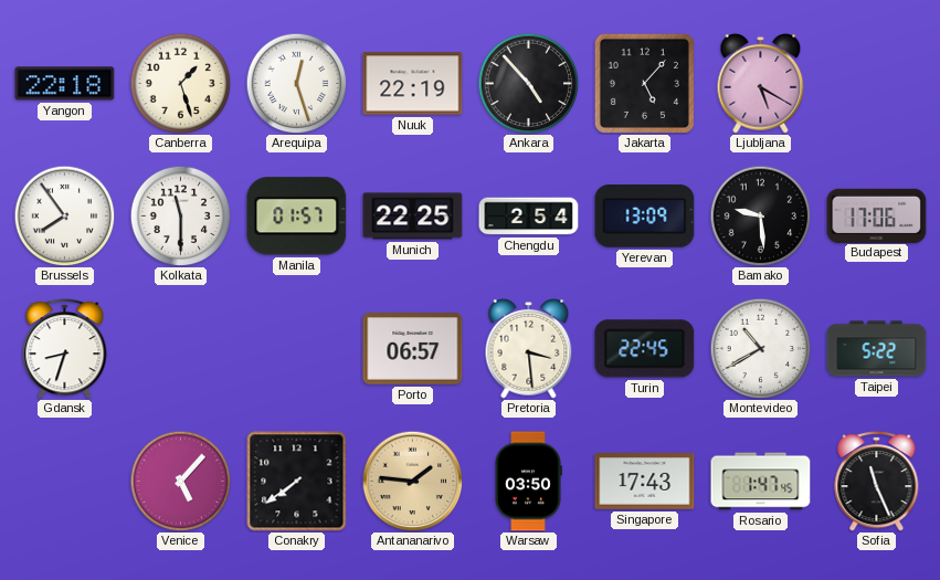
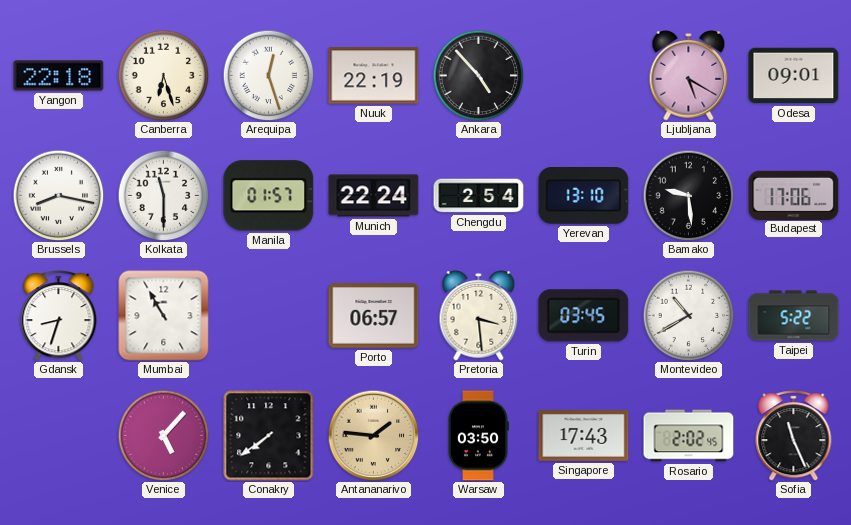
Canberra: 1:27 -> 6:27 (163, 75)
Jakarta: 5:07 -> none (644, 83)
Odesa: none -> 09:01 (794, 76)
Brussels: 7:54 -> 8:17 (58, 195)
Munich: 22:25 -> 22:24 (374, 196)
Yerevan: 13:09 -> 13:10 (584, 196)
Mumbai: none -> 10:55 (164, 316)
Turin: 22:45 -> 03:45 (584, 316)
Rosario: 1:47 -> 2:02 (689, 436)
